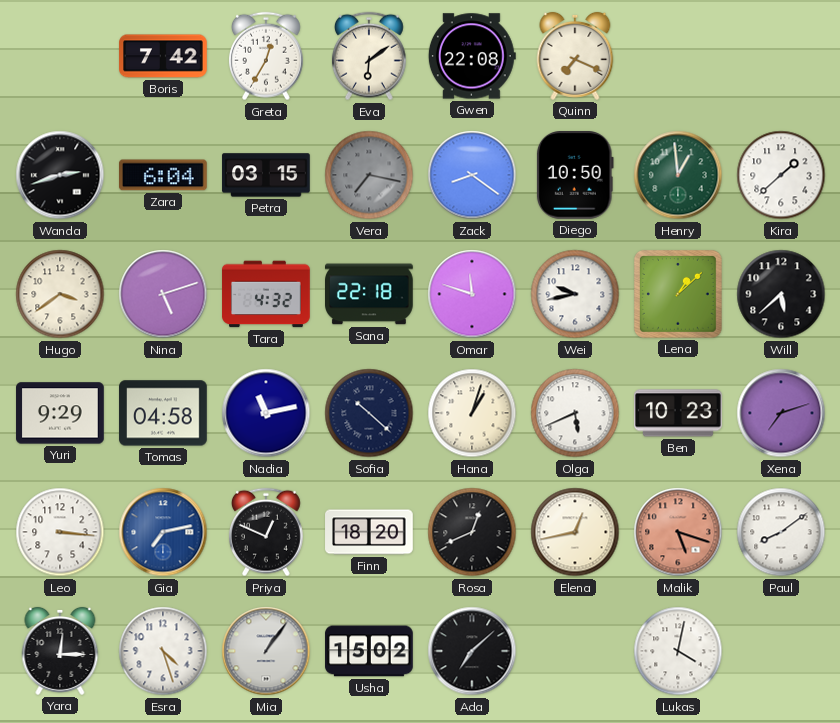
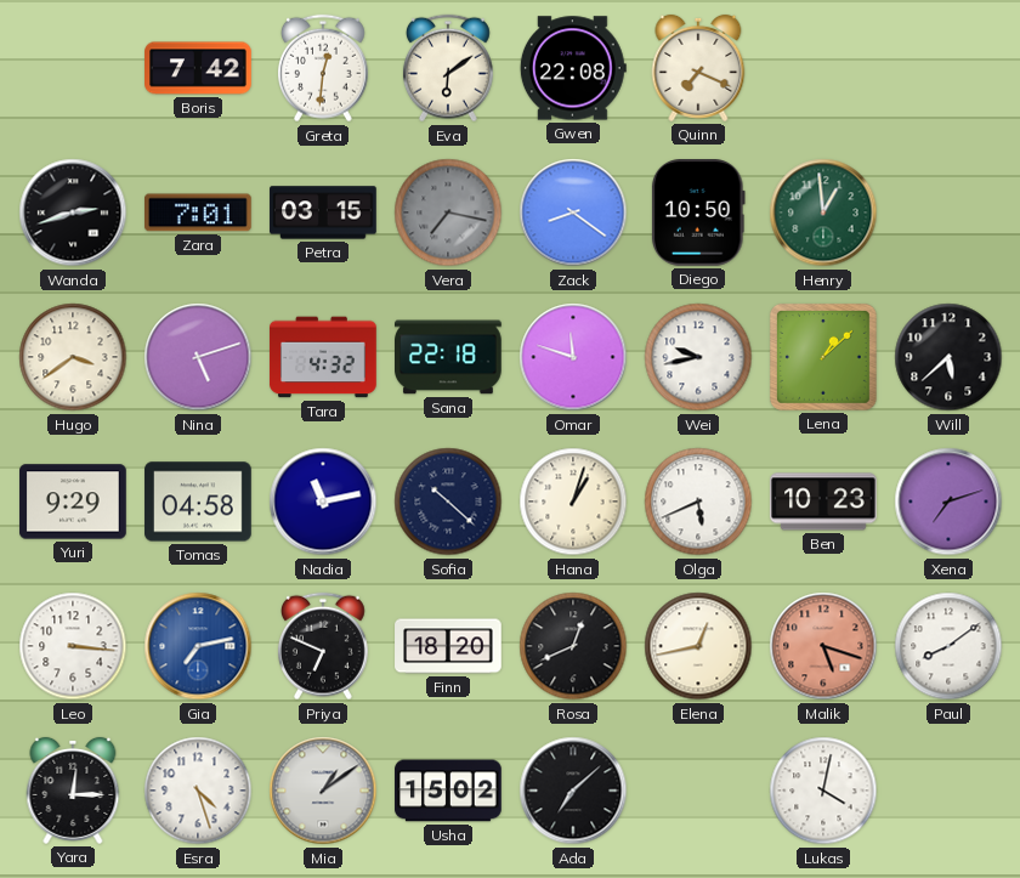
Greta: 12:35 -> 12:31 (323, 68)
Zara: 6:04 -> 7:01 (199, 213)
Kira: 1:38 -> none (781, 175)
Priya: 12:49 -> 6:49 (323, 646)
Mia: 1:06 -> 1:09 (323, 791)
